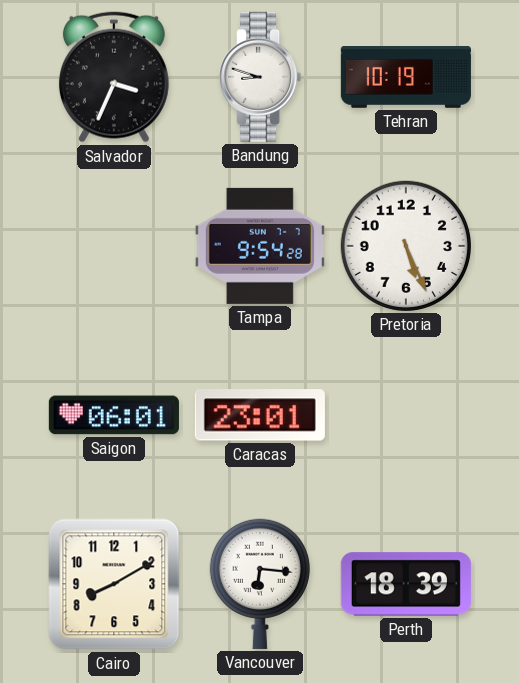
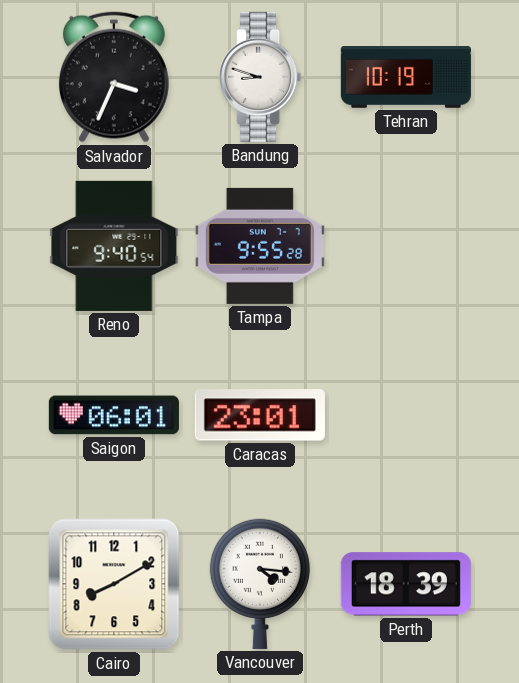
Reno: none -> 9:40 (114, 246)
Tampa: 9:54 -> 9:55 (260, 246)
Pretoria: 5:26 -> none (406, 246)
Vancouver: 6:16 -> 4:16 (260, 584)
